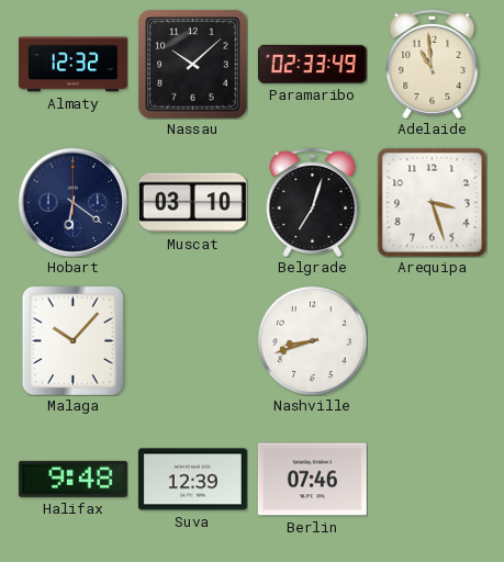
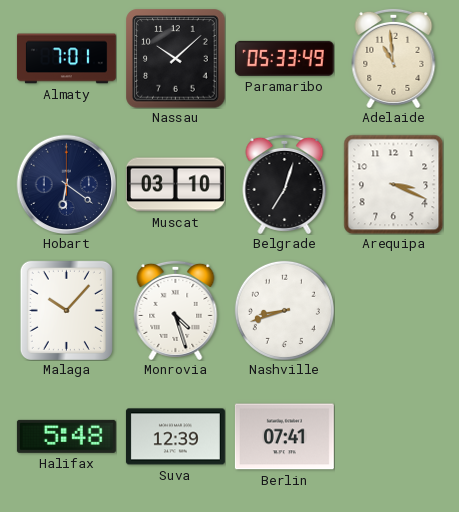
Almaty: 12:32 -> 7:01 (66, 59)
Paramaribo: 02:33 -> 05:33 (284, 58)
Arequipa: 3:27 -> 3:19 (393, 184)
Monrovia: none -> 4:27 (176, 310)
Halifax: 9:48 -> 5:48 (66, 436)
Berlin: 07:46 -> 07:41 (284, 437)
